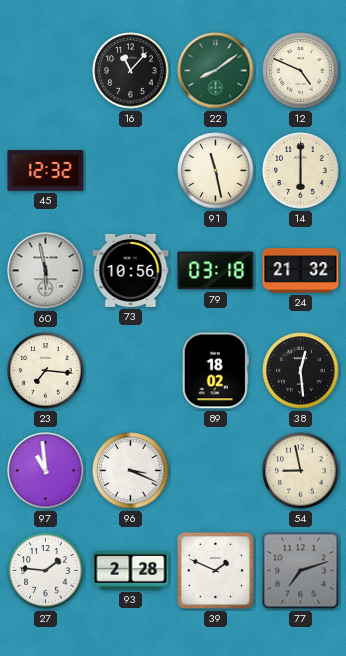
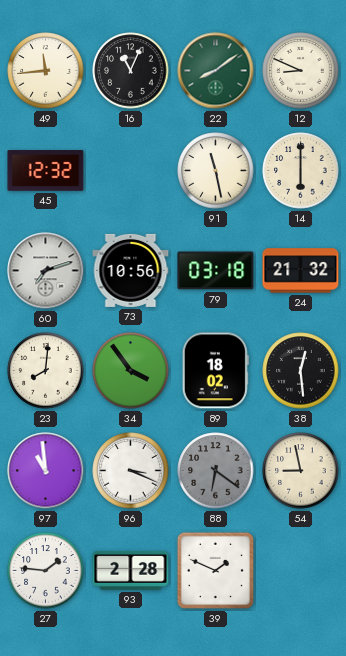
49: none -> 11:44 (46, 71)
16: 11:07 -> 11:04 (131, 71)
12: 4:49 -> 8:49 (301, 71)
60: 5:58 -> 7:12 (46, 271)
23: 7:16 -> 8:01 (46, 371)
34: none -> 3:54 (131, 371)
88: none -> 6:21 (216, 471)
77: 7:12 -> none (301, 571)
